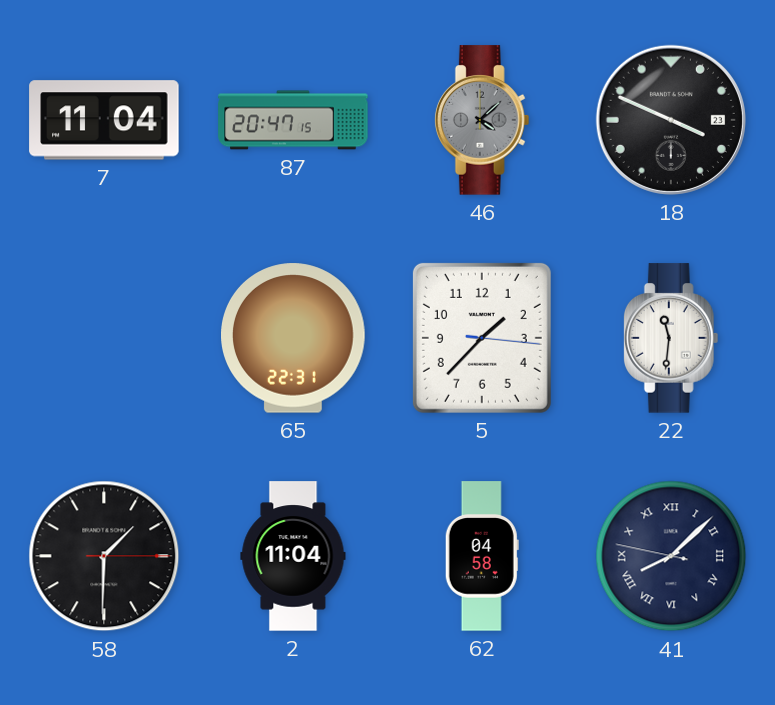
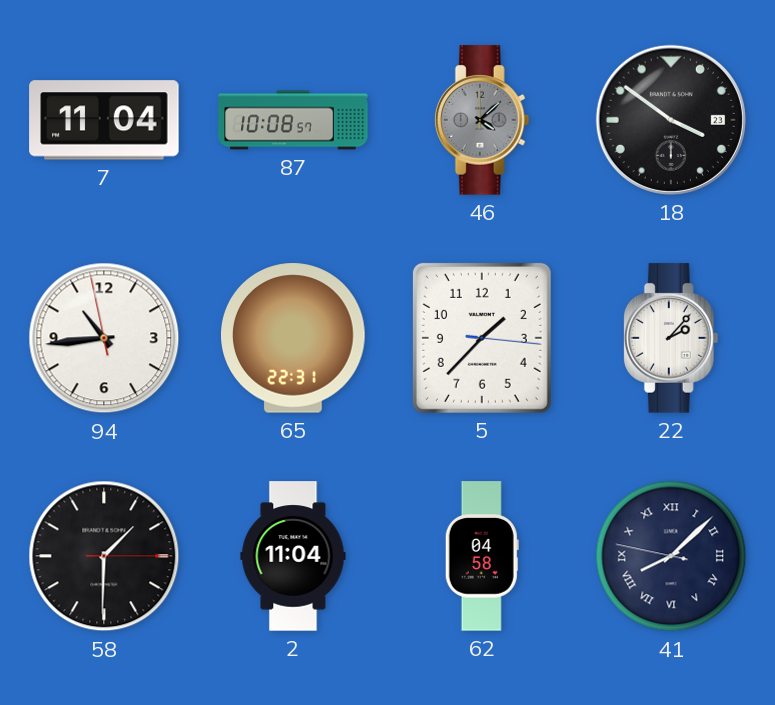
87: 20:47 -> 10:08 (293, 120)
18: 3:49 -> 3:51 (671, 120)
94: none -> 10:43 (104, 338)
22: 11:31 -> 2:07 (671, 338)
